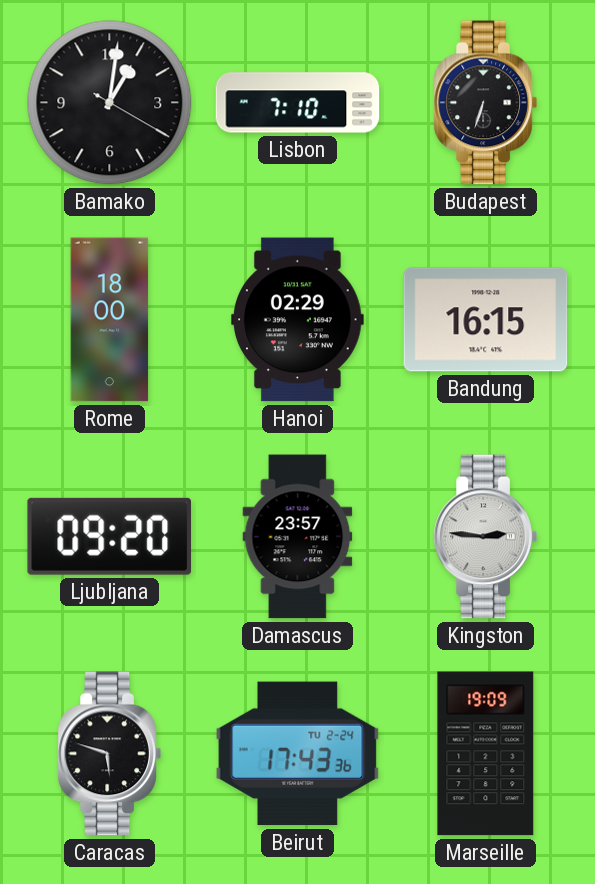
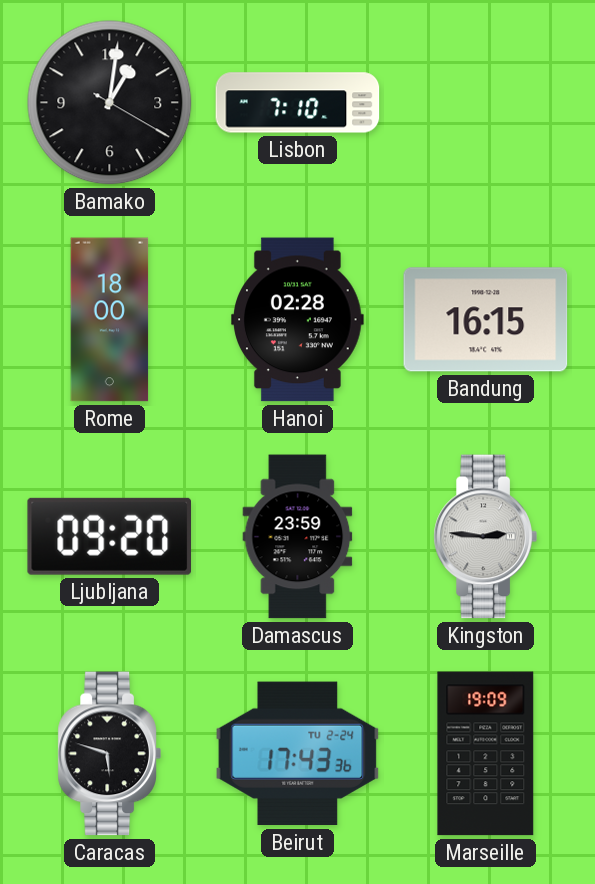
Budapest: 6:33 -> none (485, 103)
Hanoi: 02:29 -> 02:28 (298, 320)
Damascus: 23:57 -> 23:59 (298, 537)
